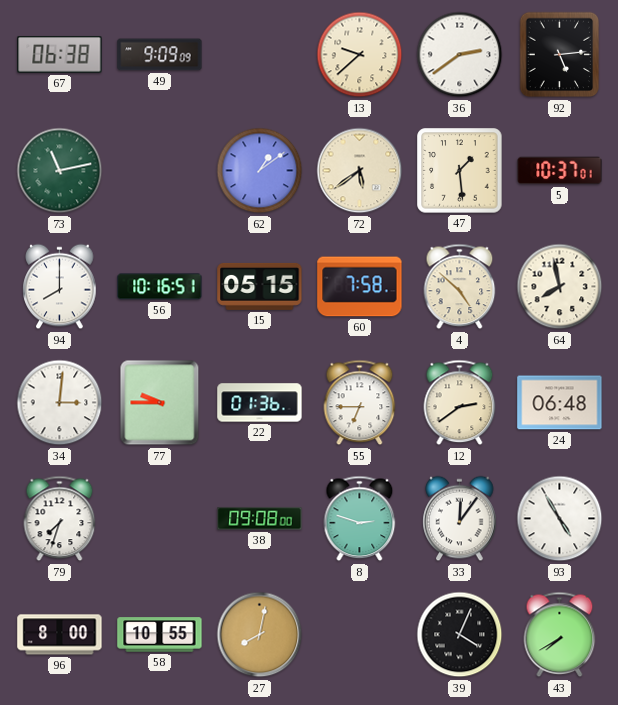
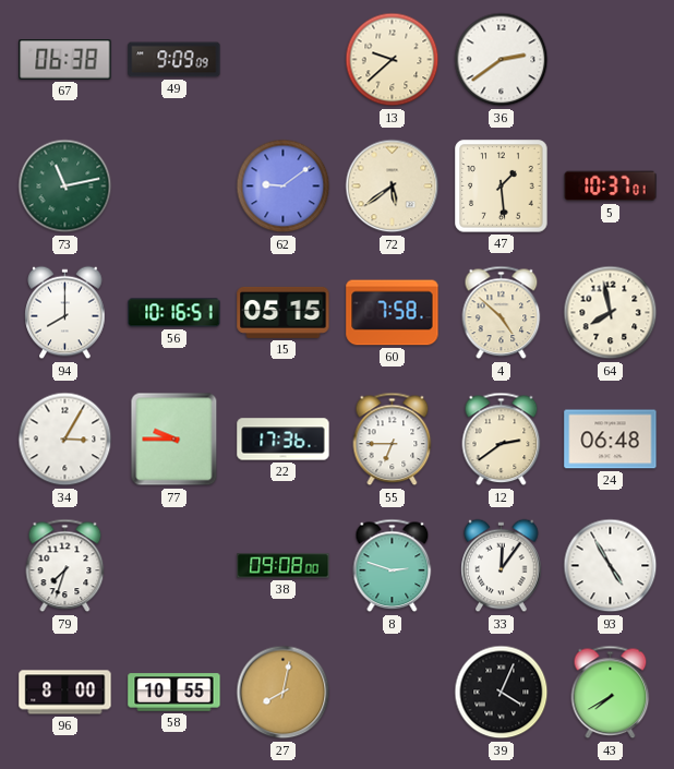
92: 5:14 -> none (560, 55)
62: 1:09 -> 9:09 (284, 187)
34: 3:01 -> 3:05 (65, 440)
22: 01:36 -> 17:36 (284, 440)
